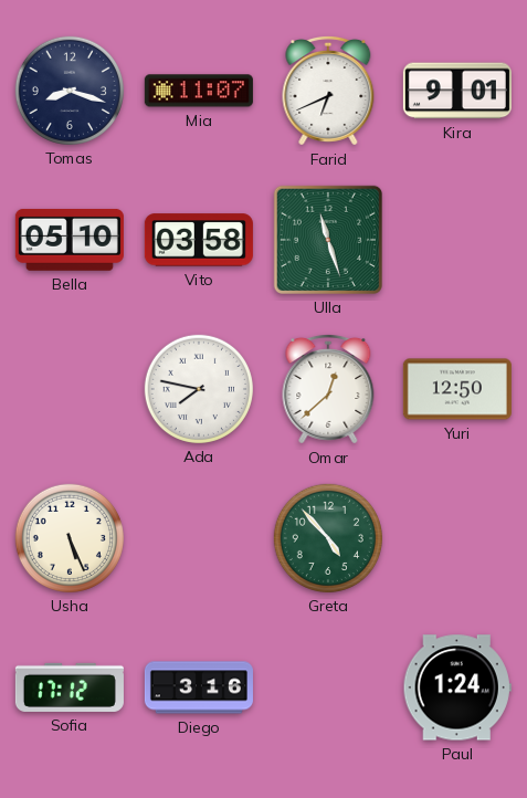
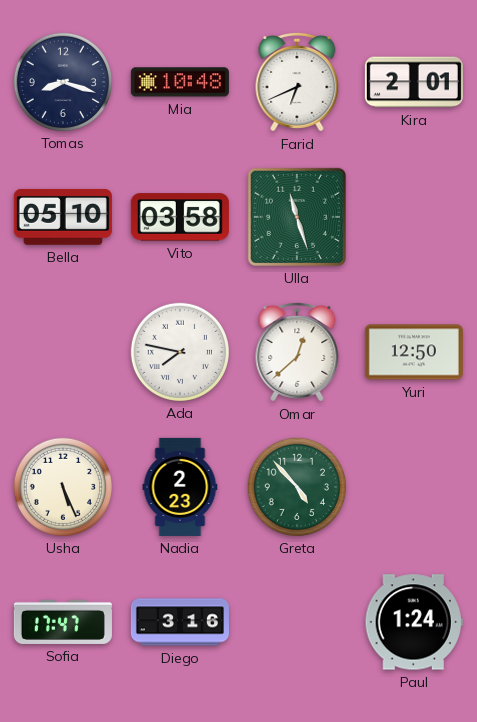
Mia: 11:07 -> 10:48 (180, 82)
Kira: 9:01 -> 2:01 (414, 82)
Nadia: none -> 2:23 (180, 487)
Sofia: 17:12 -> 17:47 (63, 622)
